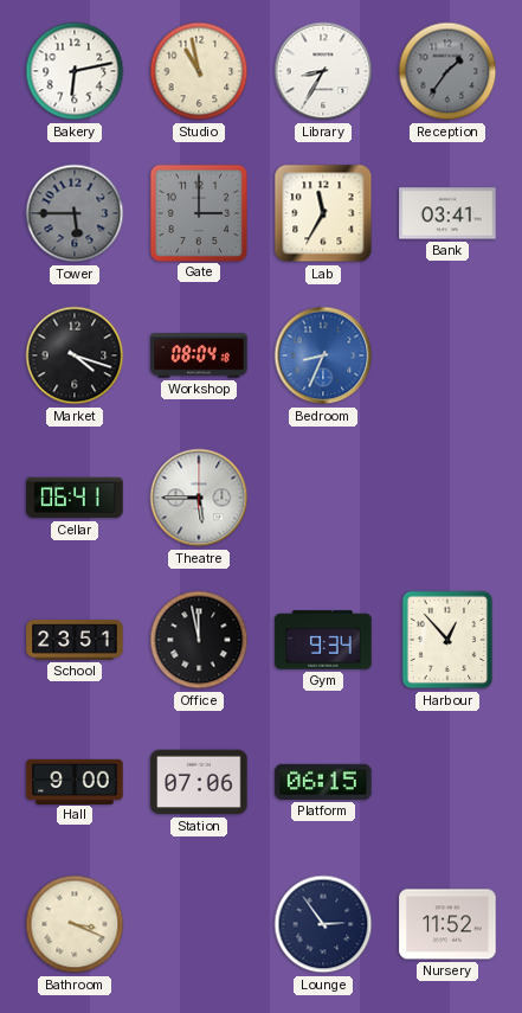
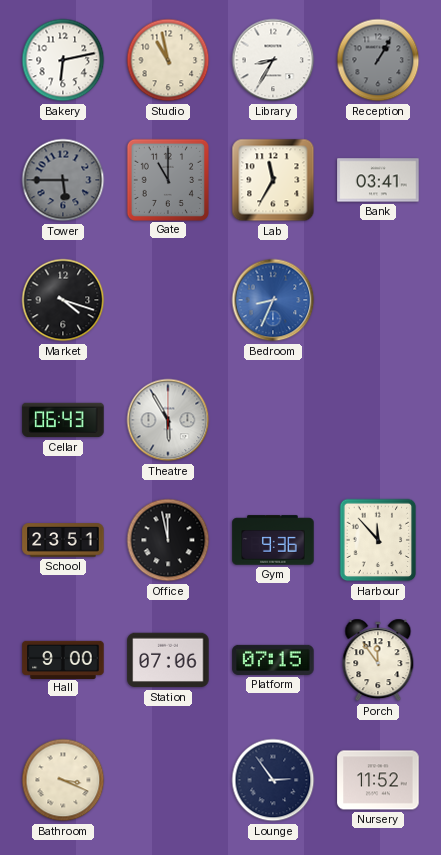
Reception: 1:36 -> 1:05 (378, 60)
Gate: 3:00 -> 11:00 (167, 179)
Workshop: 08:04 -> none (199, 355)
Cellar: 06:41 -> 06:43 (63, 420)
Theatre: 5:45 -> 5:55 (168, 420)
Gym: 9:34 -> 9:36 (273, 540)
Harbour: 12:53 -> 11:53 (378, 540)
Platform: 06:15 -> 07:15 (273, 660)
Porch: none -> 11:54 (378, 660)
